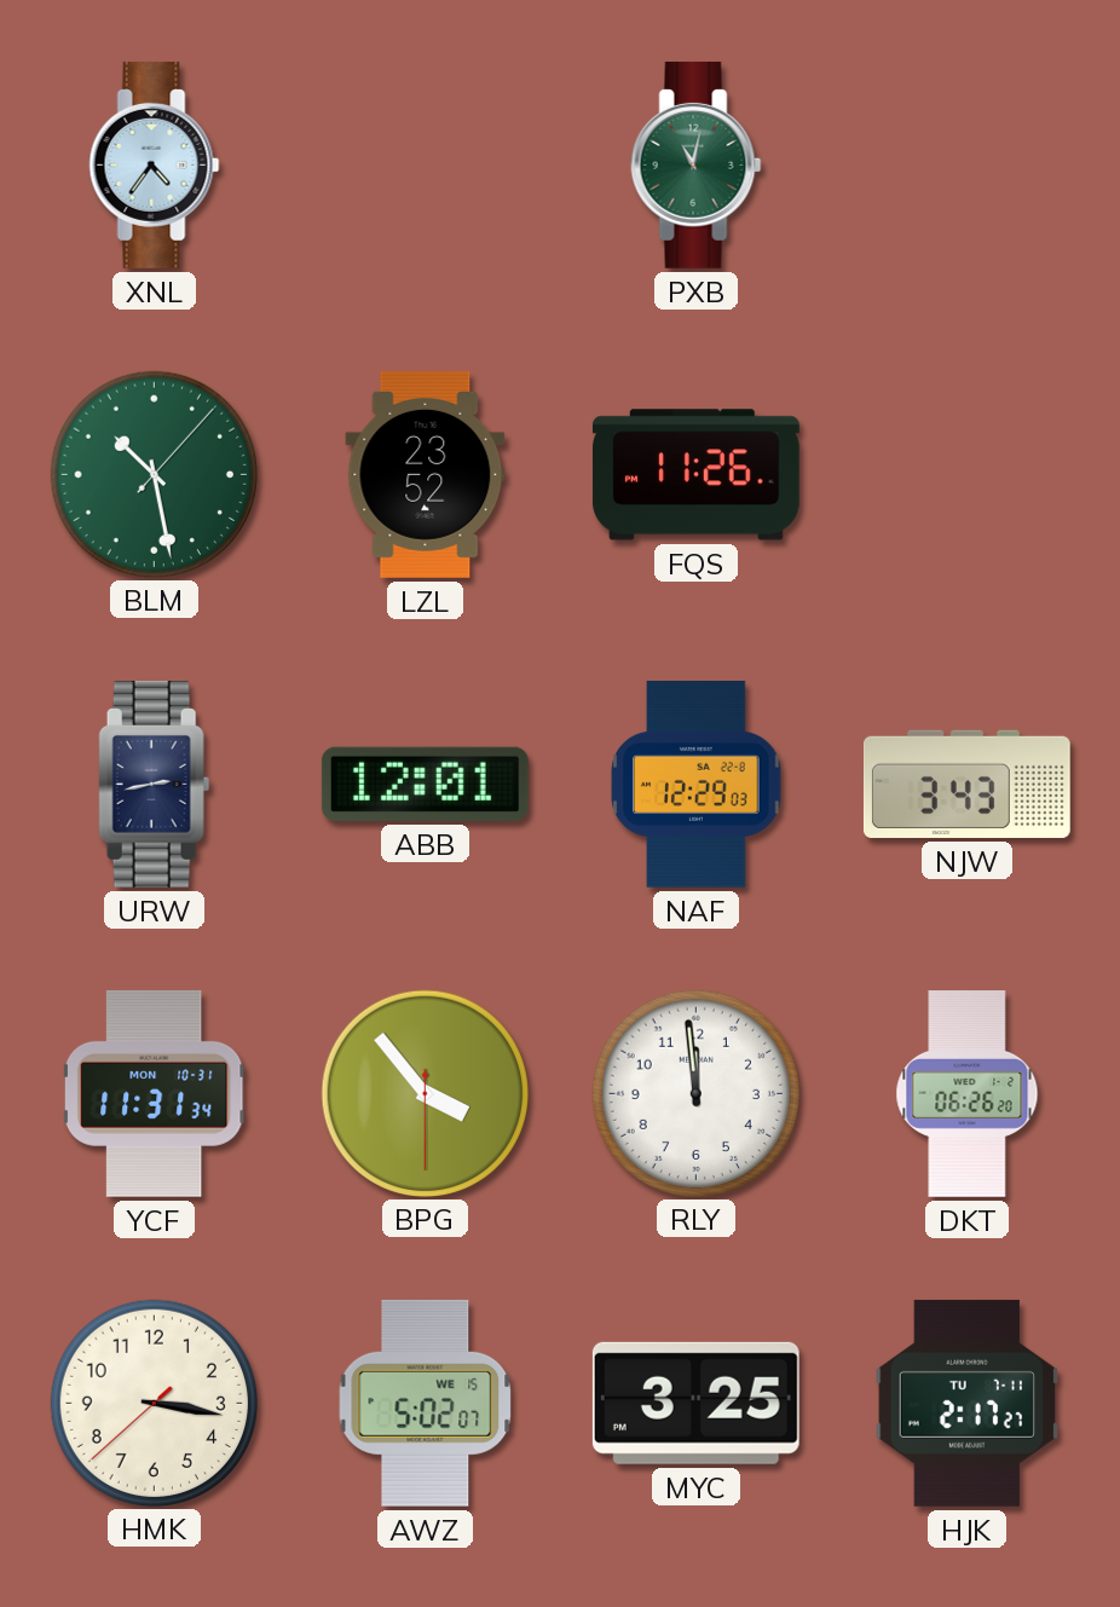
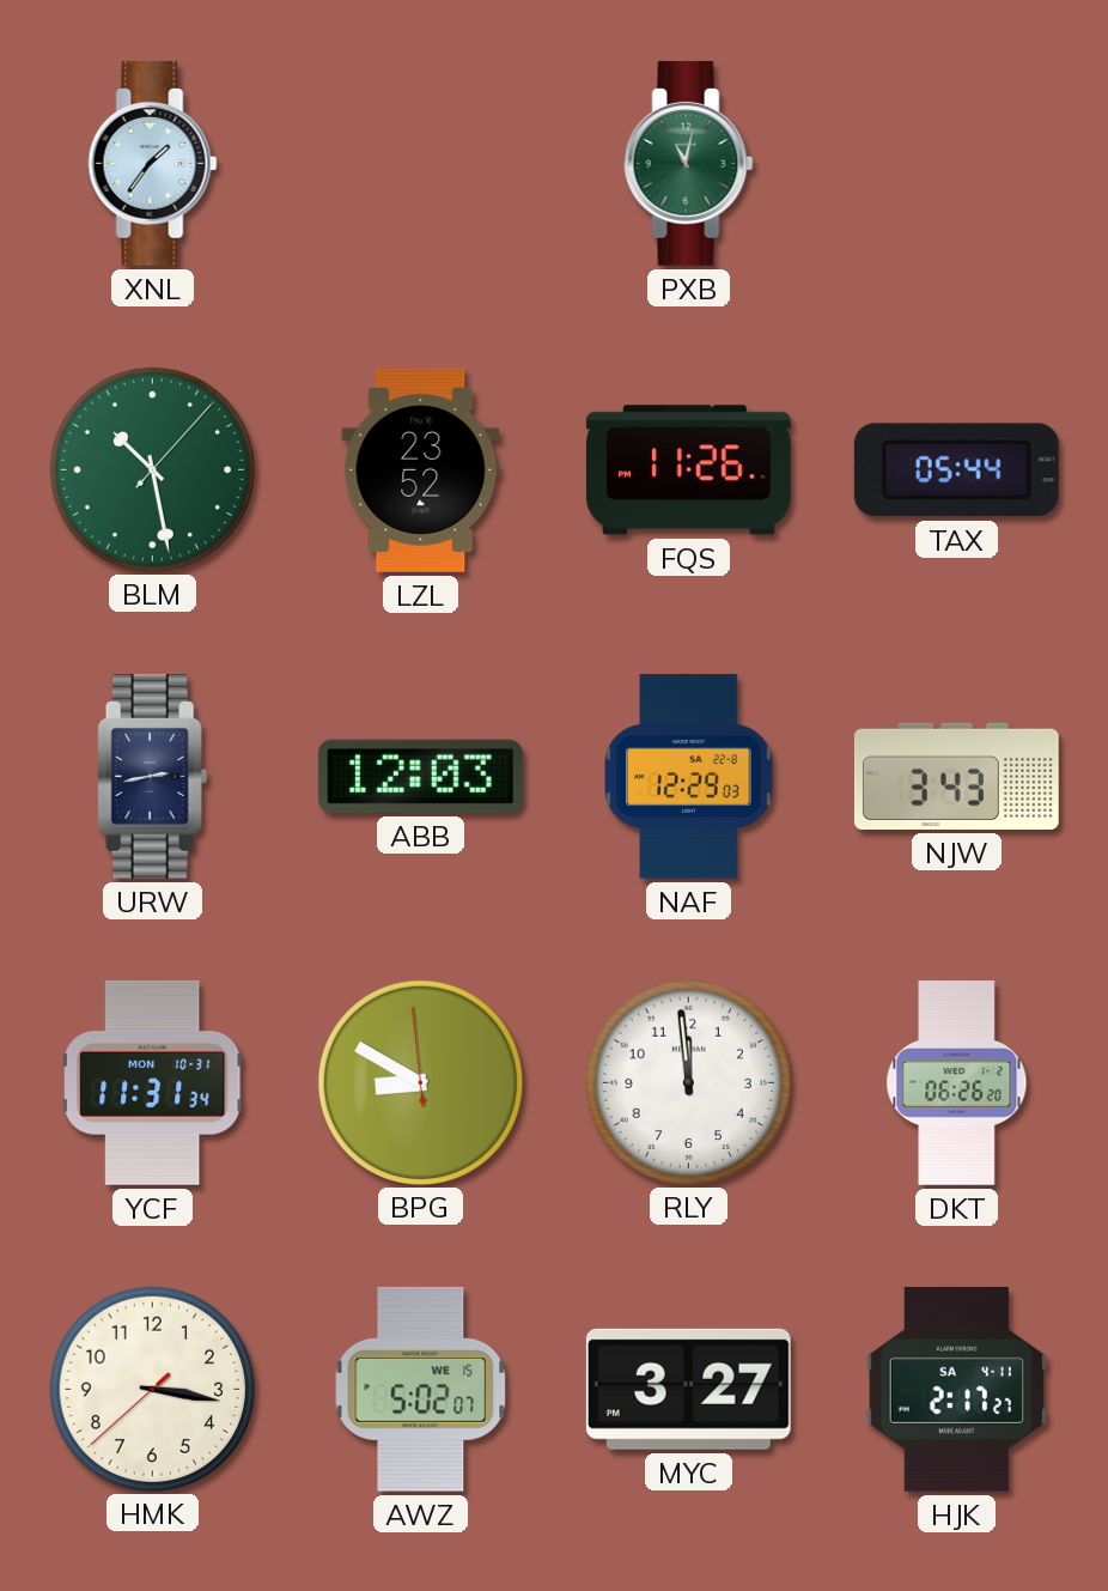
XNL: 4:36 -> 1:36 (153, 163)
TAX: none -> 05:44 (956, 470)
ABB: 12:01 -> 12:03 (420, 776)
BPG: 3:53 -> 8:49 (420, 1082)
MYC: 3:25 -> 3:27 (688, 1389)
HJK date: TU 7-11 -> SA 4-11 (956, 1389)
